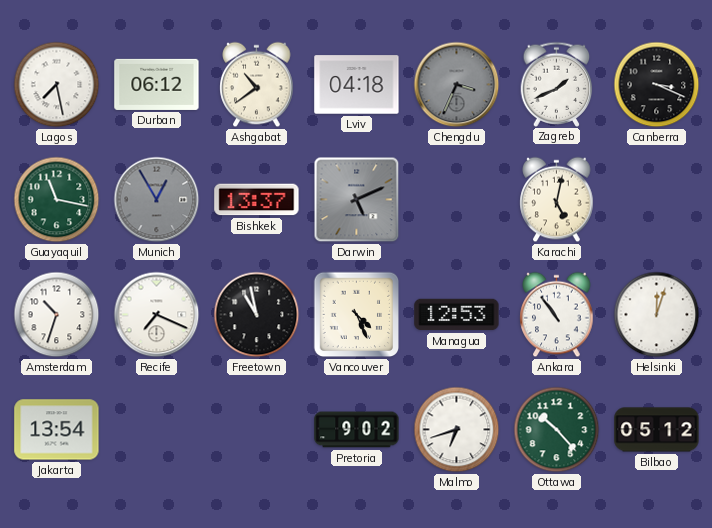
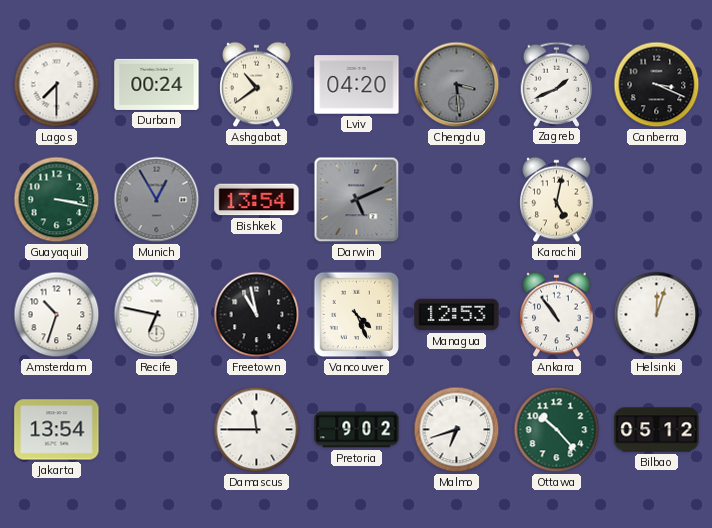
Lagos: 7:28 -> 7:30 (57, 85)
Durban: 06:12 -> 00:24 (157, 84)
Lviv: 04:18 -> 04:20 (357, 85)
Chengdu: 3:34 -> 3:29 (457, 85)
Guayaquil: 11:17 -> 3:17 (57, 200)
Bishkek: 13:37 -> 13:54 (257, 200)
Recife: 7:19 -> 6:47 (157, 315)
Damascus: none -> 11:45 (257, 430)
